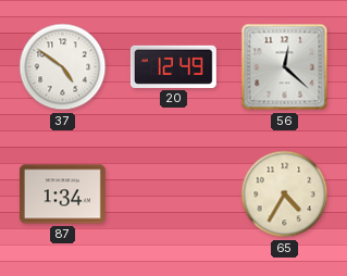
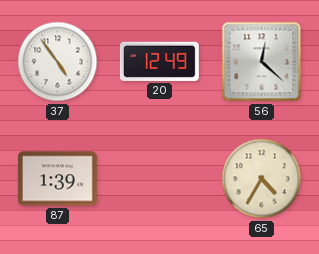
37: 4:51 -> 4:54 (58, 62)
87: 1:34 -> 1:39 (57, 179)
